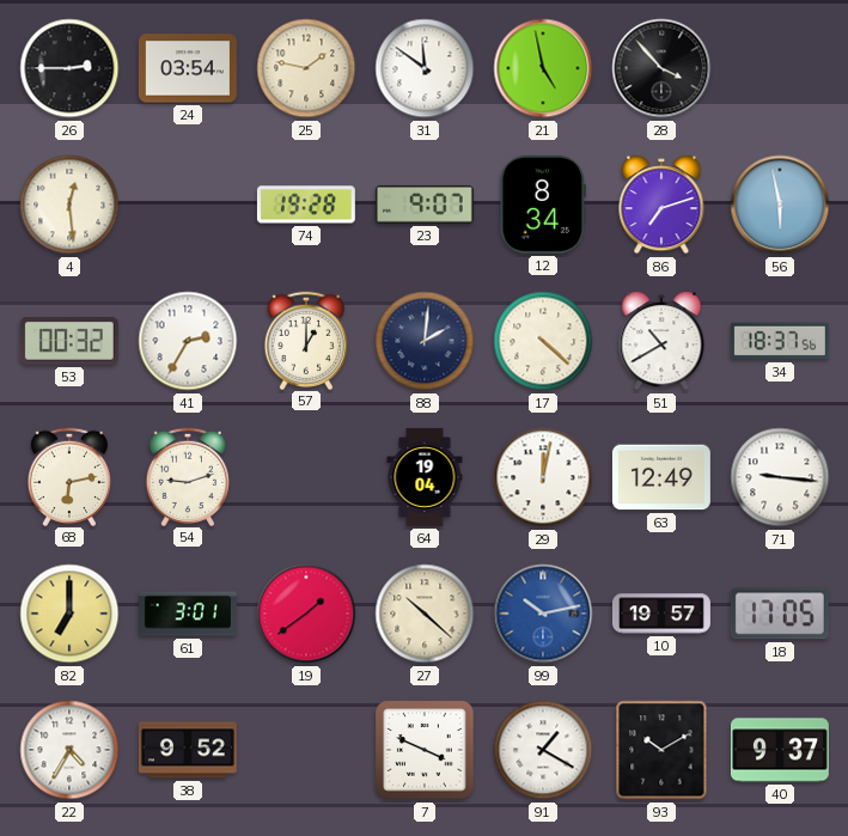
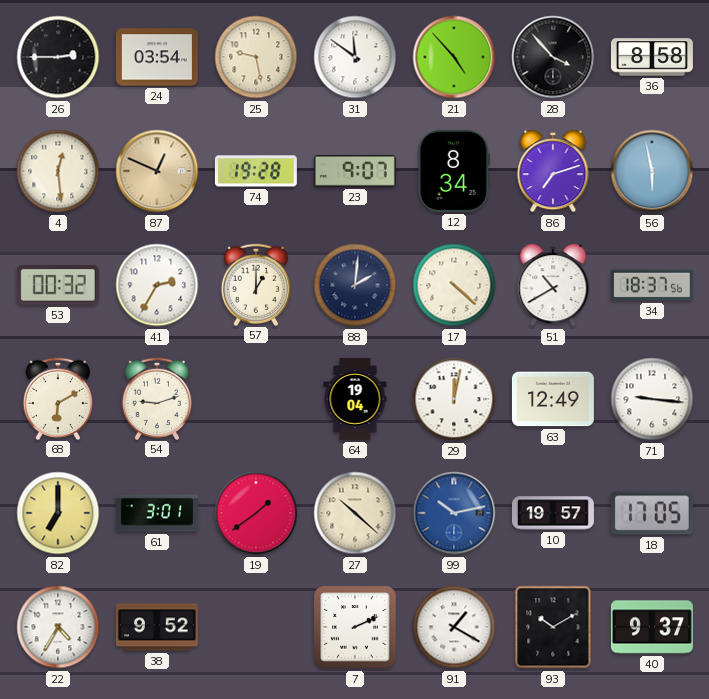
25: 1:47 -> 9:28 (256, 57)
21: 4:58 -> 4:53 (454, 57)
36: none -> 8:58 (652, 57)
87: none -> 12:49 (157, 171)
68: 6:13 -> 6:10 (57, 398)
7: 3:49 -> 2:11 (355, 627)
